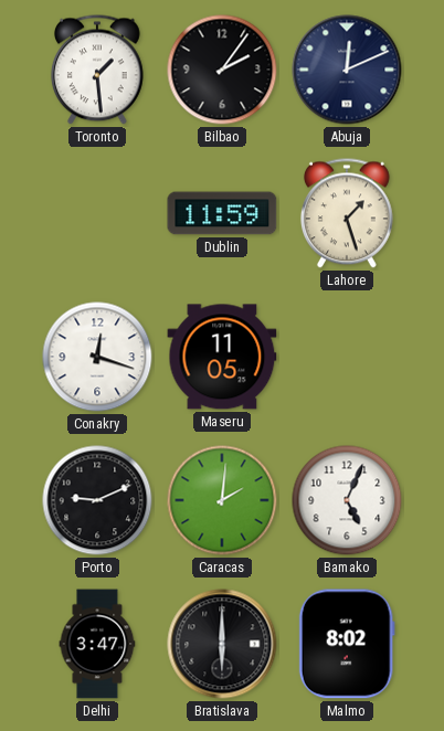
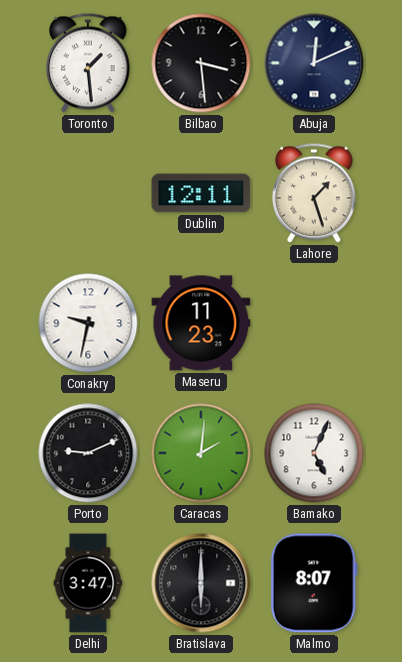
Bilbao: 2:06 -> 3:29 (201, 63)
Dublin: 11:59 -> 12:11 (201, 193)
Conakry: 12:18 -> 9:32 (88, 323)
Maseru: 11:05 -> 11:23 (201, 323)
Malmo: 8:02 -> 8:07 (314, 583)
